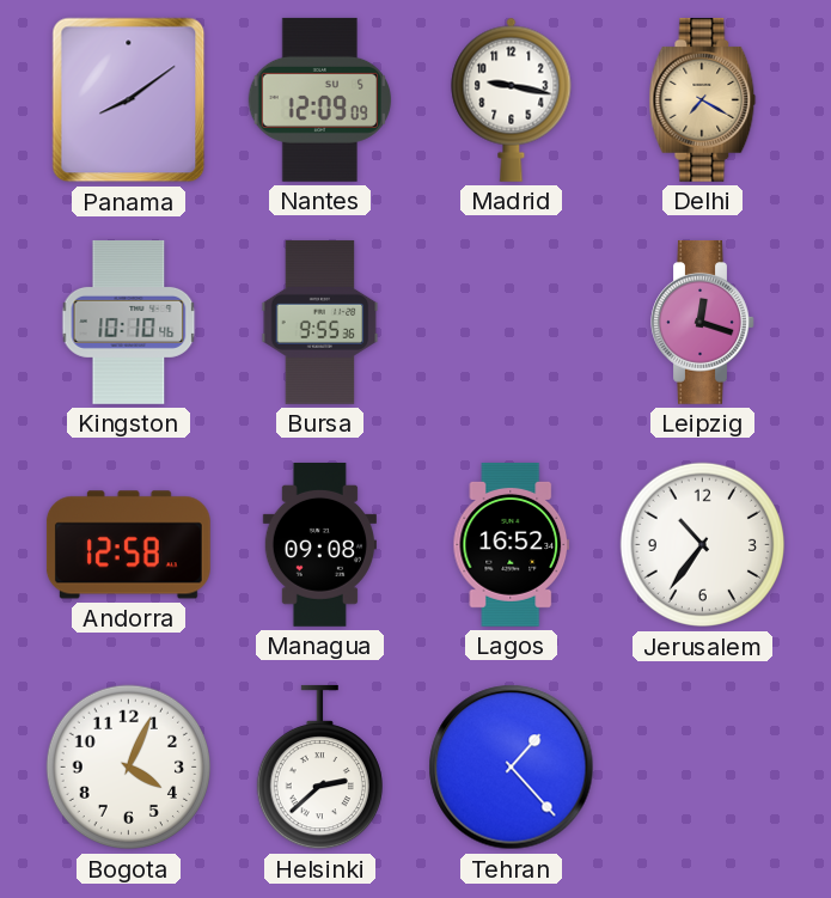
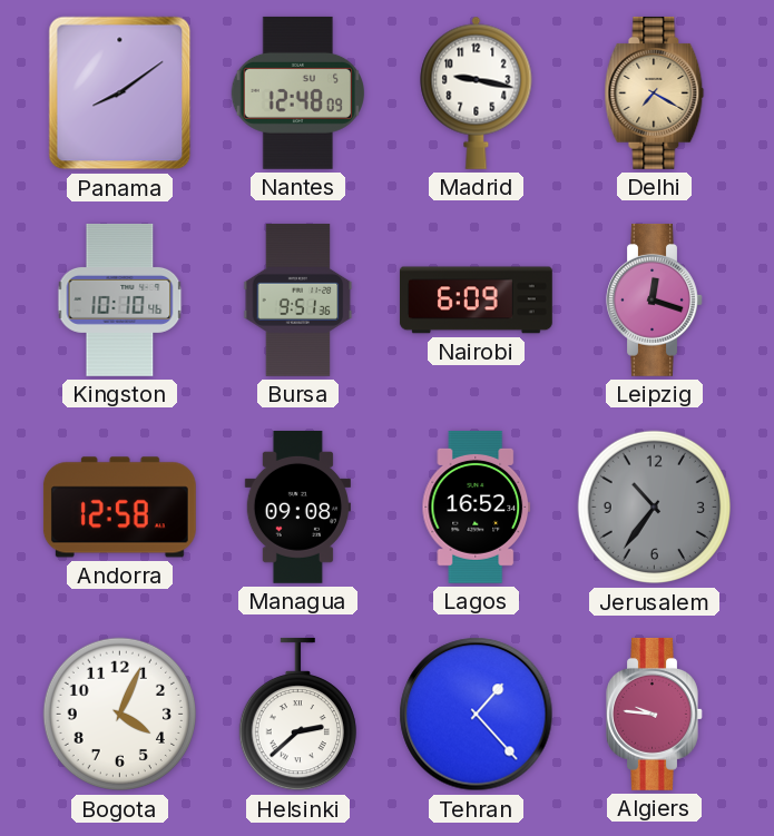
Nantes: 12:09 -> 12:48 (297, 92)
Bursa: 9:55 -> 9:51 (298, 299)
Nairobi: none -> 6:09 (476, 301)
Jerusalem dial: white -> grey (655, 508)
Algiers: none -> 9:46 (655, 714)
